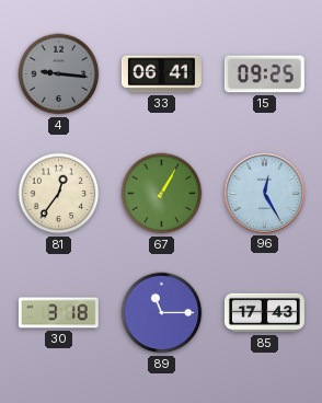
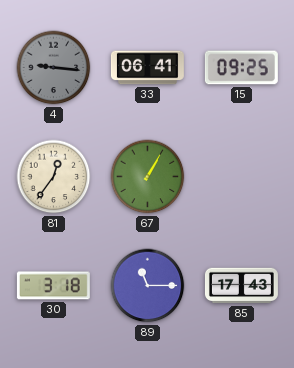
96: 12:25 -> none (264, 193)
